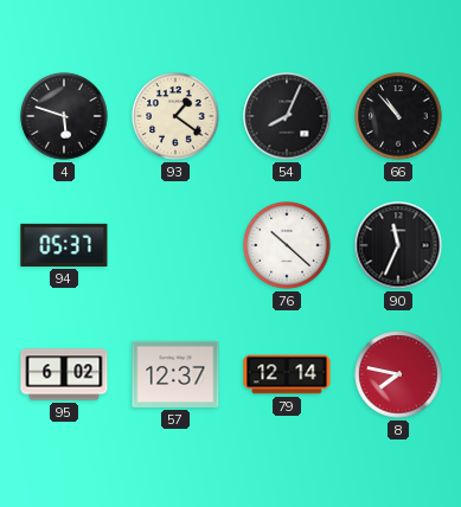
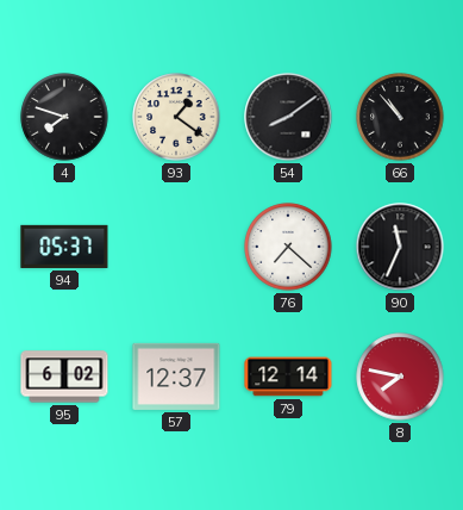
4: 5:48 -> 7:48 (64, 117)
54: 8:04 -> 8:09 (288, 117)
76: 10:22 -> 7:22 (288, 247)
